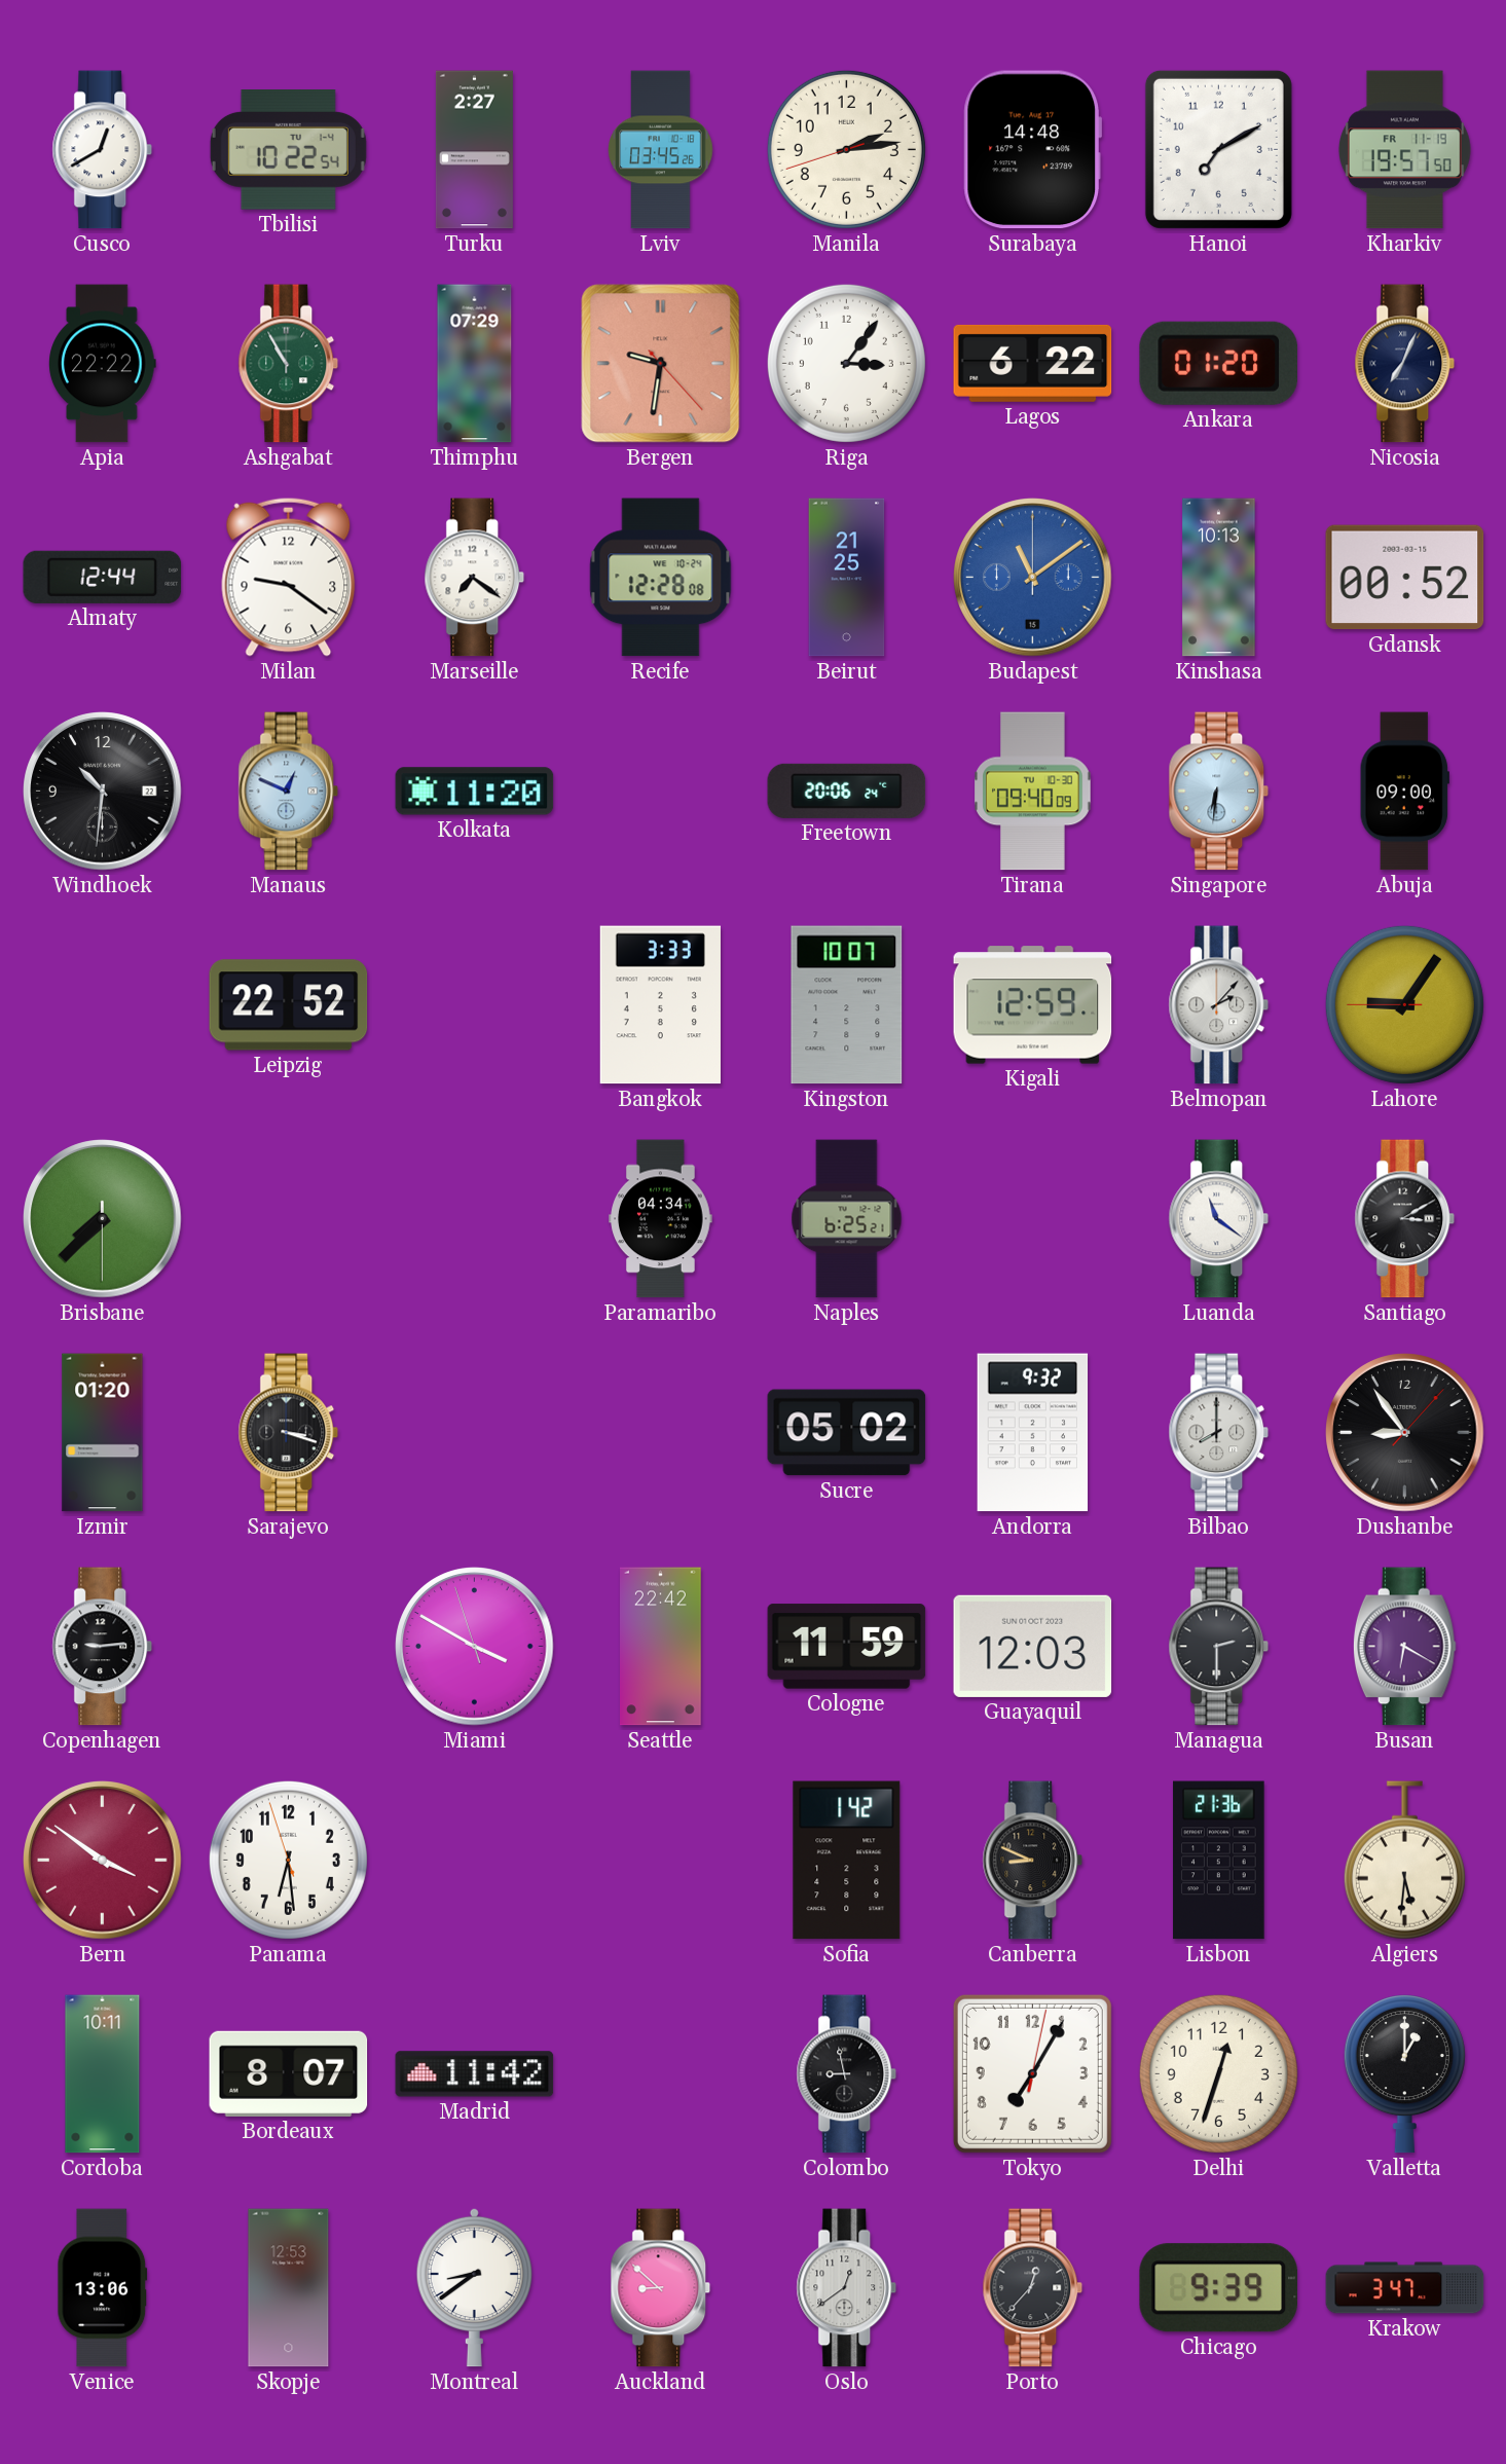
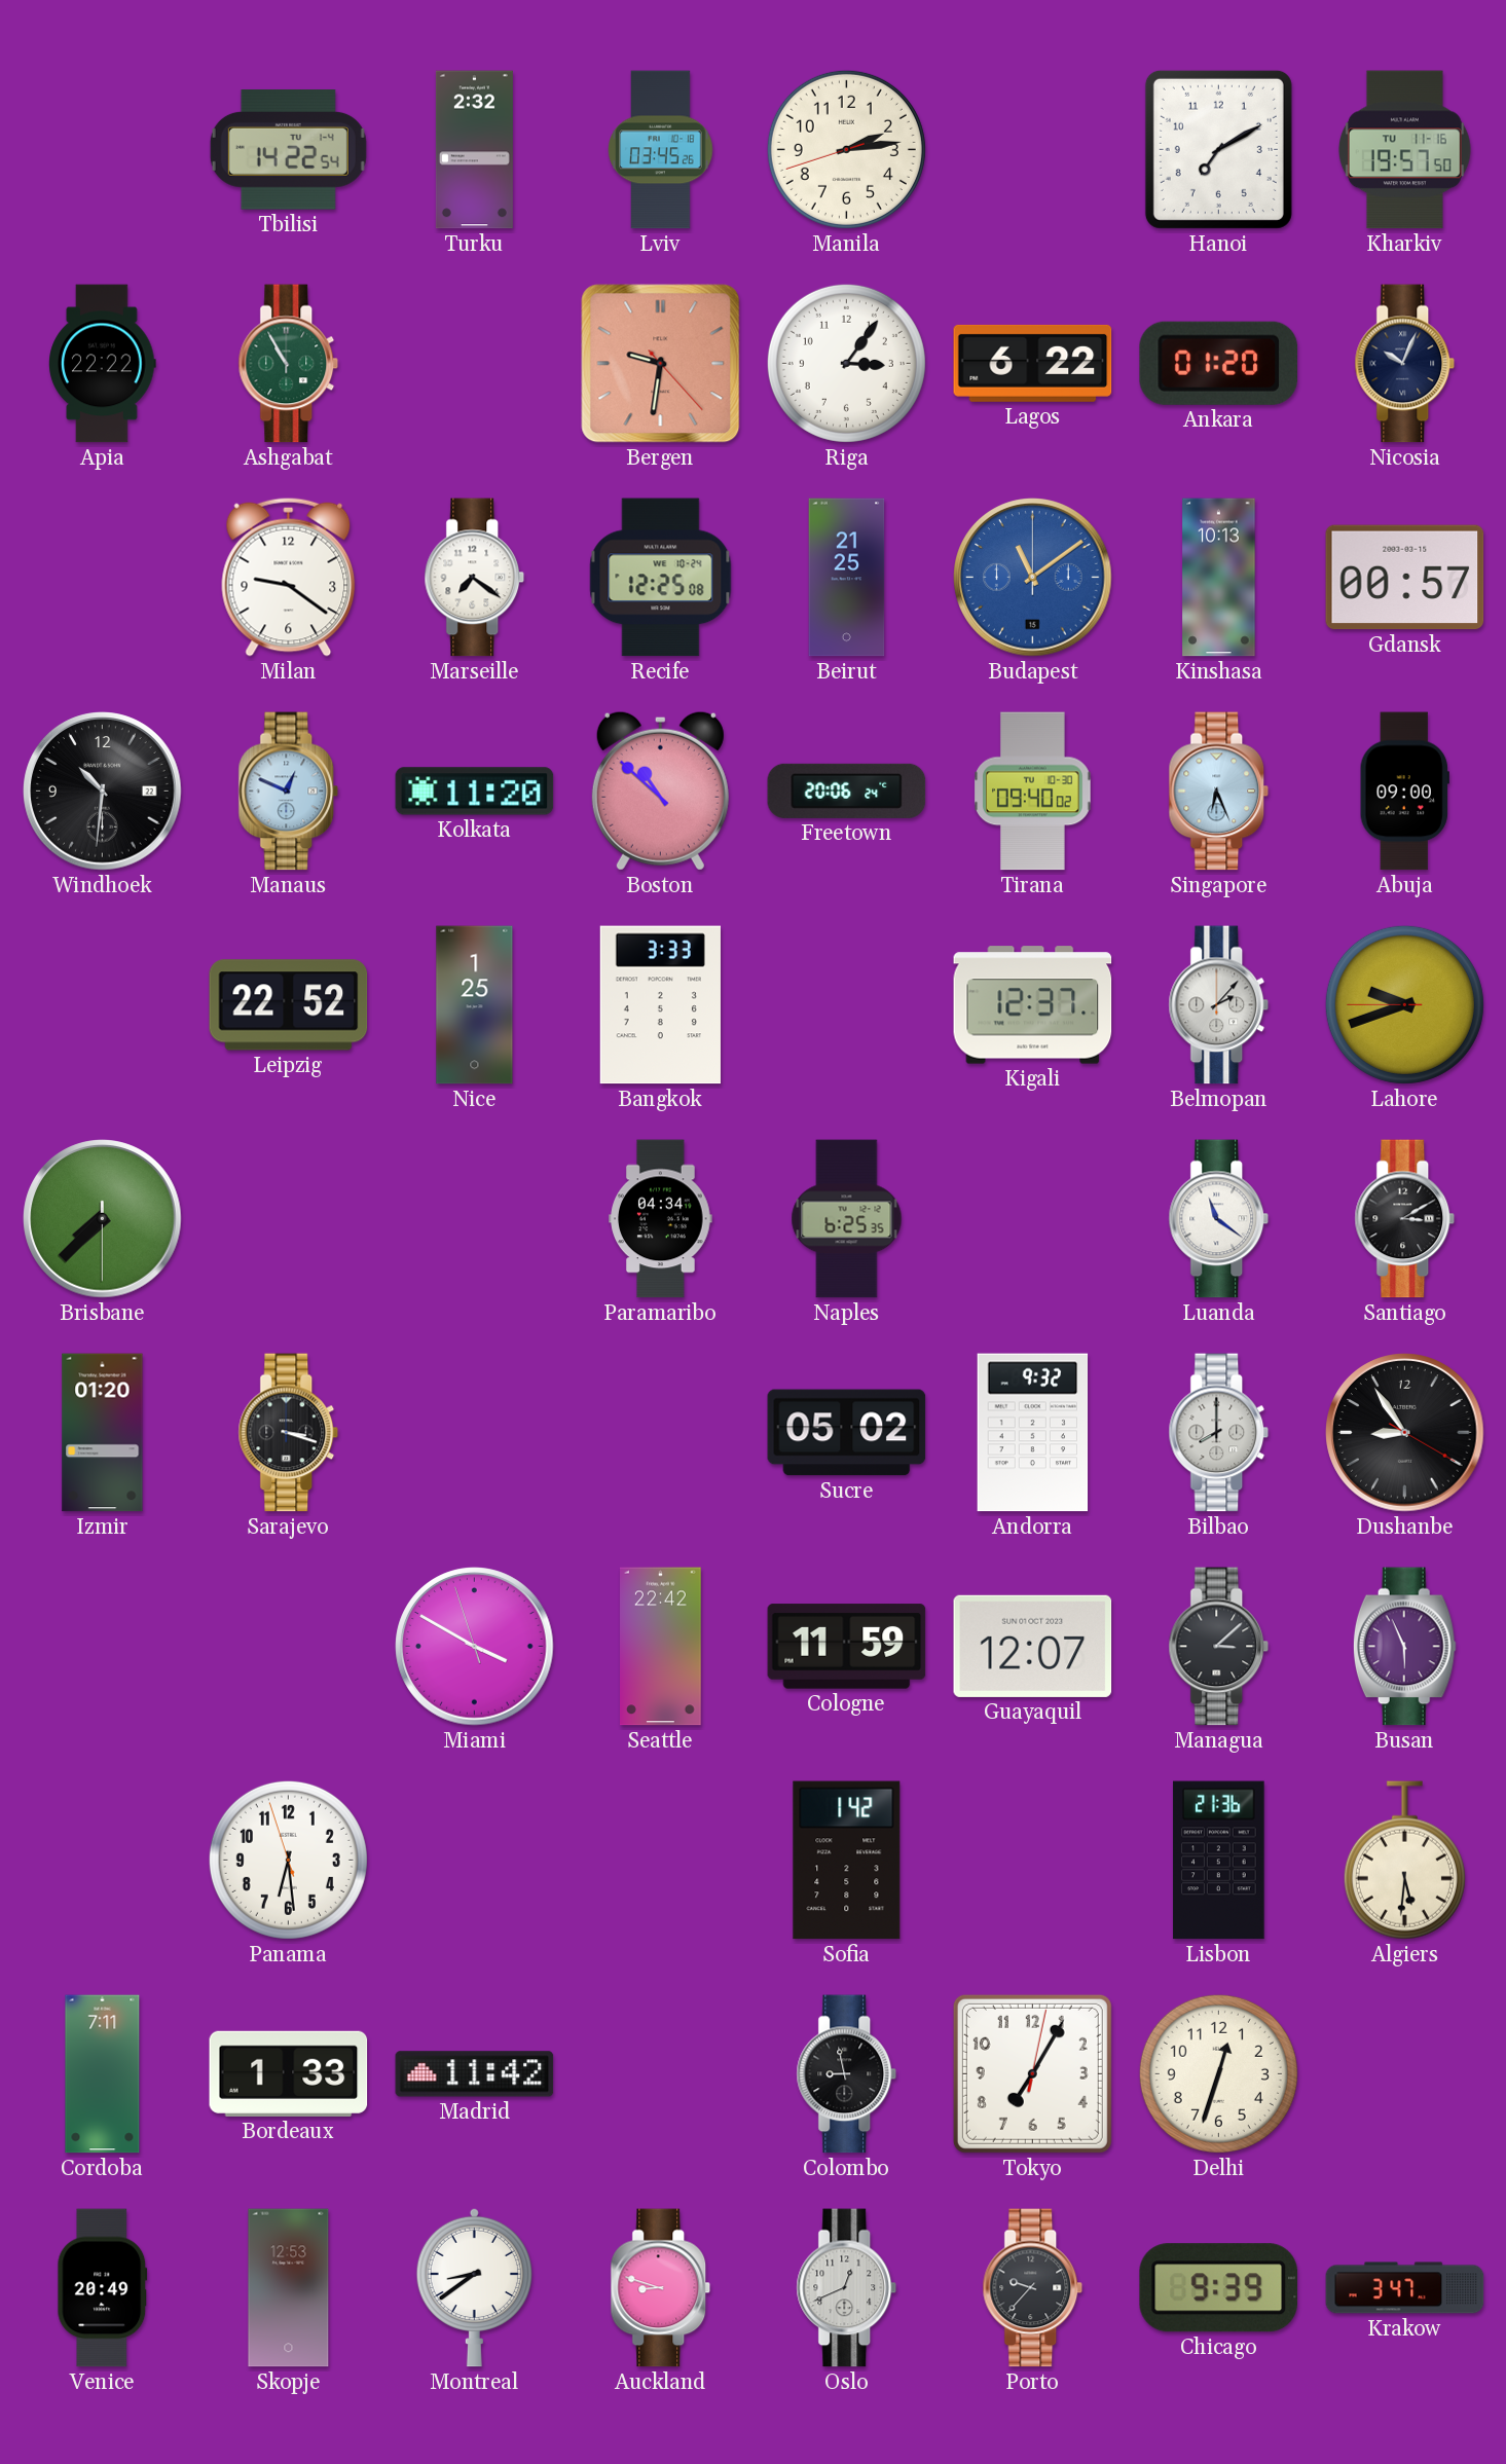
Cusco: 12:40 -> none (103, 150)
Tbilisi: 10:22 -> 14:22 (288, 150)
Turku: 2:27 -> 2:32 (474, 150)
Surabaya: 14:48 -> none (1032, 150)
Kharkiv date: FR 11-19 -> TU 11-16 (1404, 150)
Thimphu: 07:29 -> none (475, 364)
Nicosia: 7:04 -> 10:04 (1405, 364)
Almaty: 12:44 -> none (103, 577)
Recife: 12:28 -> 12:25 (661, 578)
Gdansk: 00:52 -> 00:57 (1405, 578)
Boston: none -> 10:52 (660, 790)
Tirana: 09:40:09 -> 09:40:02 (1033, 792)
Singapore: 6:31 -> 6:26 (1219, 792)
Nice: none -> 1:25 (475, 1005)
Kingston: 10:07 -> none (847, 1005)
Kigali: 12:59 -> 12:37 (1033, 1005)
Lahore: 9:05 -> 9:41 (1404, 1004)
Naples: 6:25:21 -> 6:25:35 (847, 1219)
Dushanbe: 8:54:07 -> 8:54:20 (1405, 1433)
Copenhagen: 9:14 -> none (103, 1647)
Guayaquil: 12:03 -> 12:07 (1033, 1646)
Managua: 2:30 -> 3:08 (1219, 1647)
Busan: 6:20 -> 5:56 (1404, 1647)
Bern: 3:51 -> none (103, 1861)
Canberra: 8:49 -> none (1033, 1861)
Cordoba: 10:11 -> 7:11 (103, 2074)
Bordeaux: 8:07 -> 1:33 (289, 2073)
Valletta: 1:00 -> none (1404, 2074)
Venice: 13:06 -> 20:49 (103, 2288)
Auckland: 8:52 -> 8:48 (661, 2288)
Oslo: 12:39 -> 12:41 (847, 2288)
Porto: 12:37 -> 9:37 (1033, 2288)
